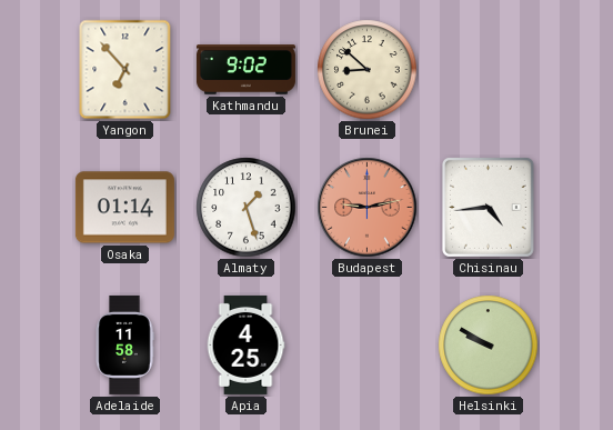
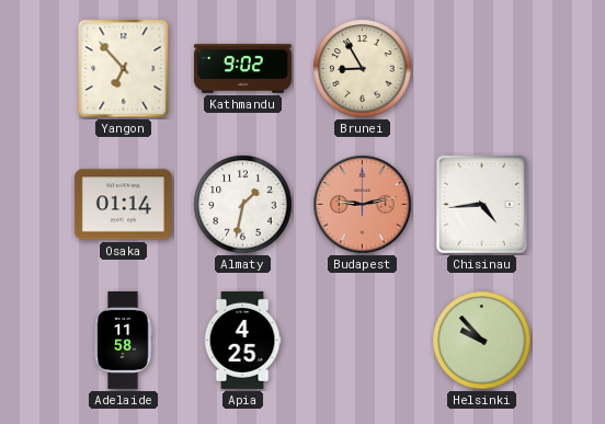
Brunei: 8:52 -> 8:55 (363, 69)
Almaty: 1:27 -> 1:32 (243, 205)
Helsinki: 9:50 -> 9:53 (482, 341)
